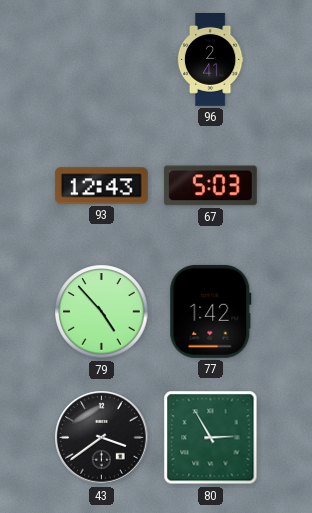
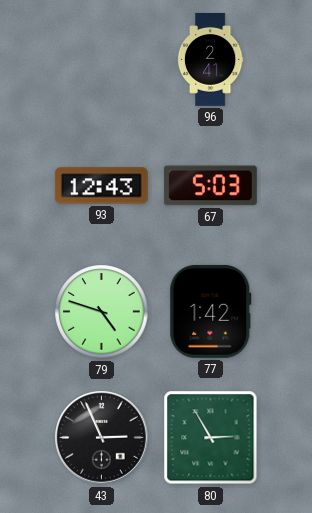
79: 4:53 -> 4:48 (102, 312)
43: 3:39 -> 2:56 (102, 438)
